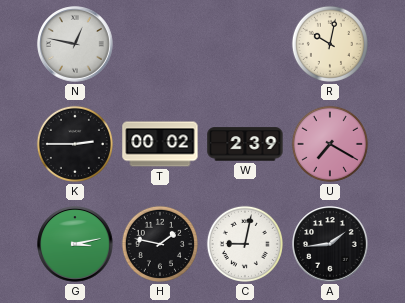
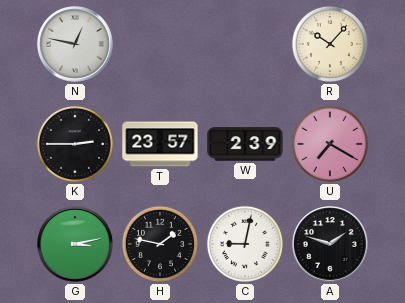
R: 10:02 -> 10:07 (330, 44)
T: 00:02 -> 23:57 (160, 144)
A: 1:44 -> 1:48 (330, 244)
